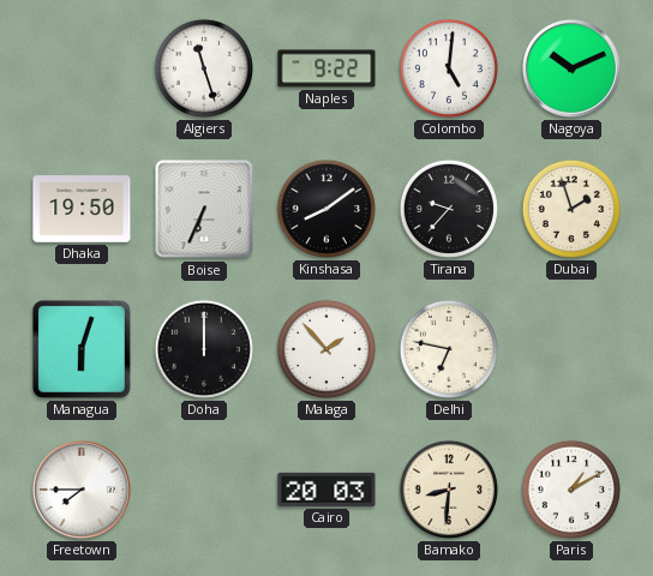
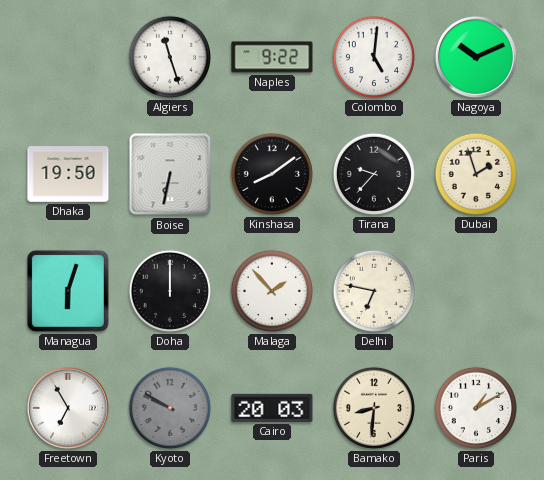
Boise: 6:34 -> 6:32 (170, 174)
Freetown: 7:45 -> 6:55 (68, 408)
Kyoto: none -> 9:50 (170, 408)
